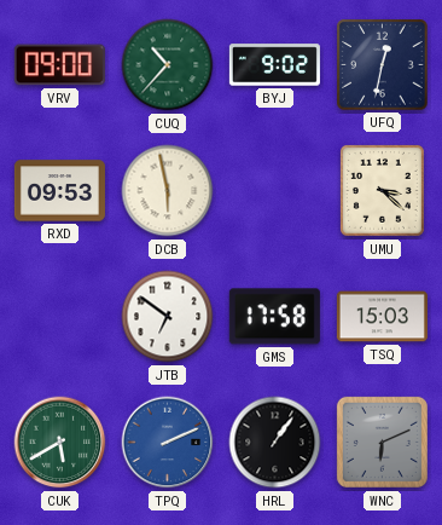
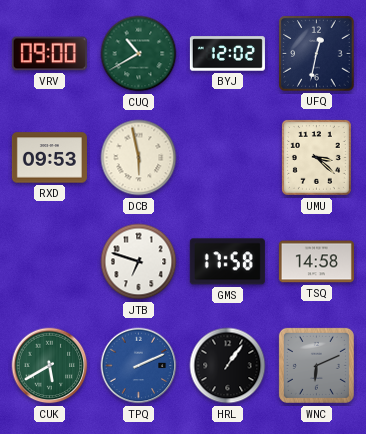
CUQ: 10:37 -> 10:40 (139, 54)
BYJ: 9:02 -> 12:02 (227, 54)
JTB: 6:51 -> 6:48 (139, 262)
TSQ: 15:03 -> 14:58 (316, 262)
